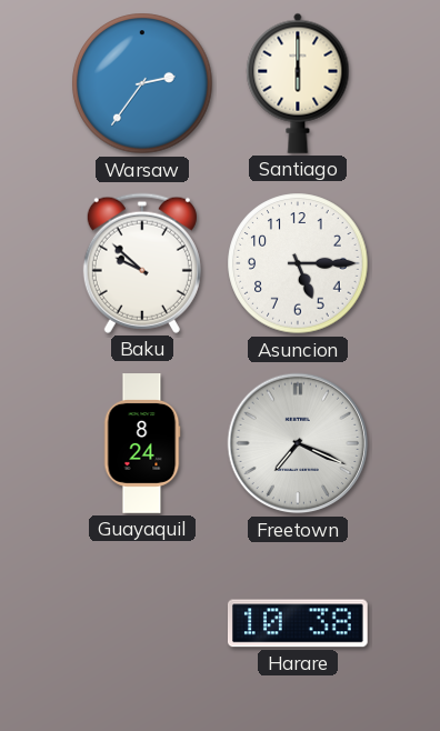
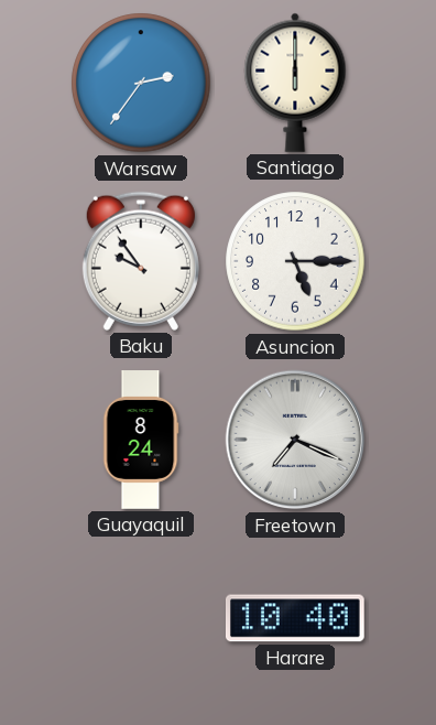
Baku: 9:52 -> 9:54 (141, 261)
Harare: 10:38 -> 10:40 (295, 618)
